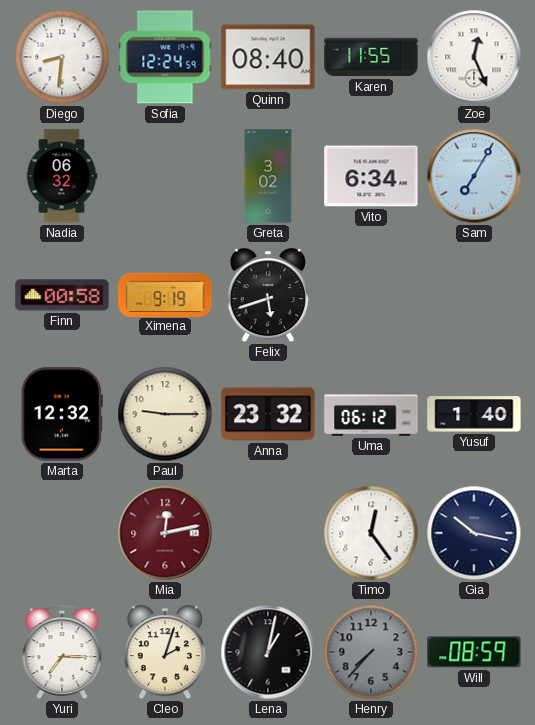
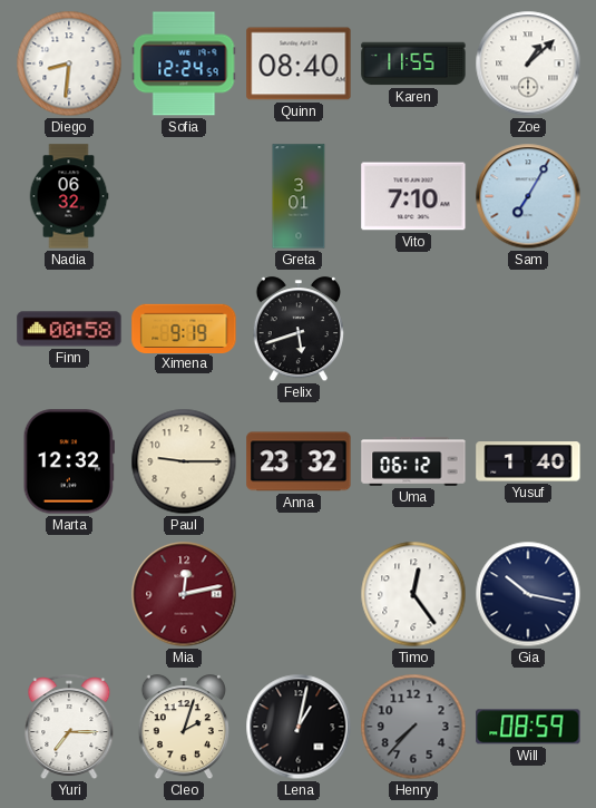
Zoe: 12:26 -> 1:08 (528, 64)
Greta: 3:02 -> 3:01 (299, 196)
Vito: 6:34 -> 7:10 (413, 196)
